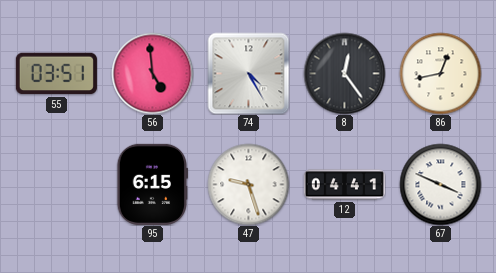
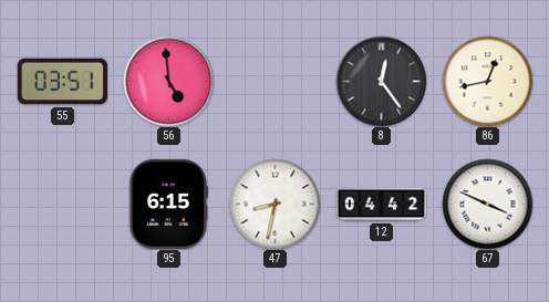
74: 4:25 -> none (248, 73)
47: 9:27 -> 8:32 (274, 204)
12: 04:41 -> 04:42 (381, 205)
